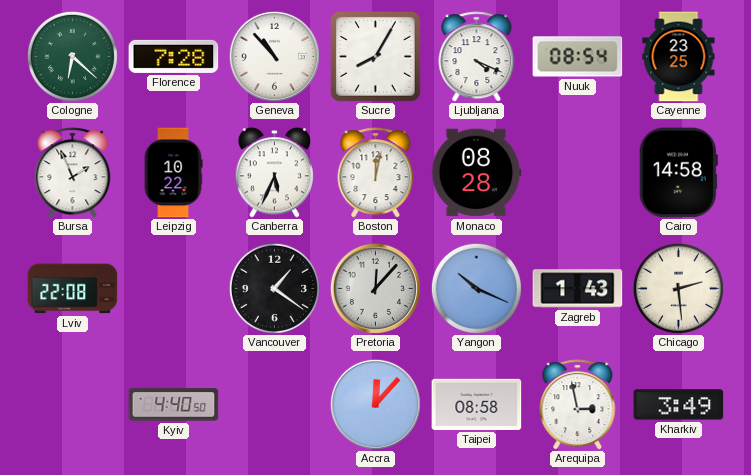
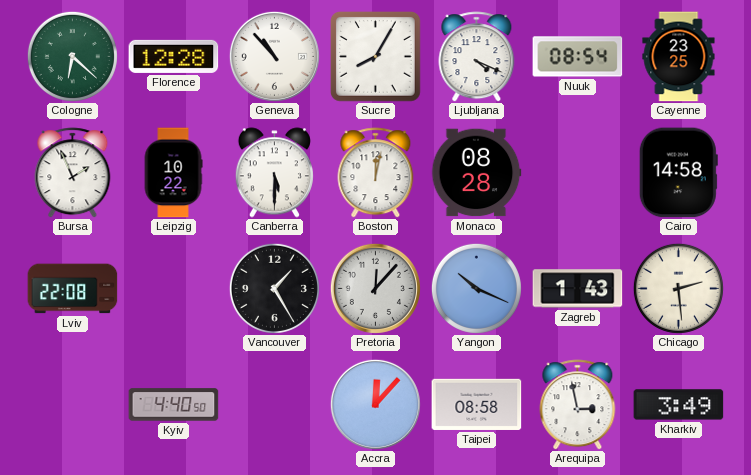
Florence: 7:28 -> 12:28 (174, 56)
Canberra: 5:34 -> 5:30 (274, 173)
Vancouver: 1:21 -> 1:25 (274, 288)
